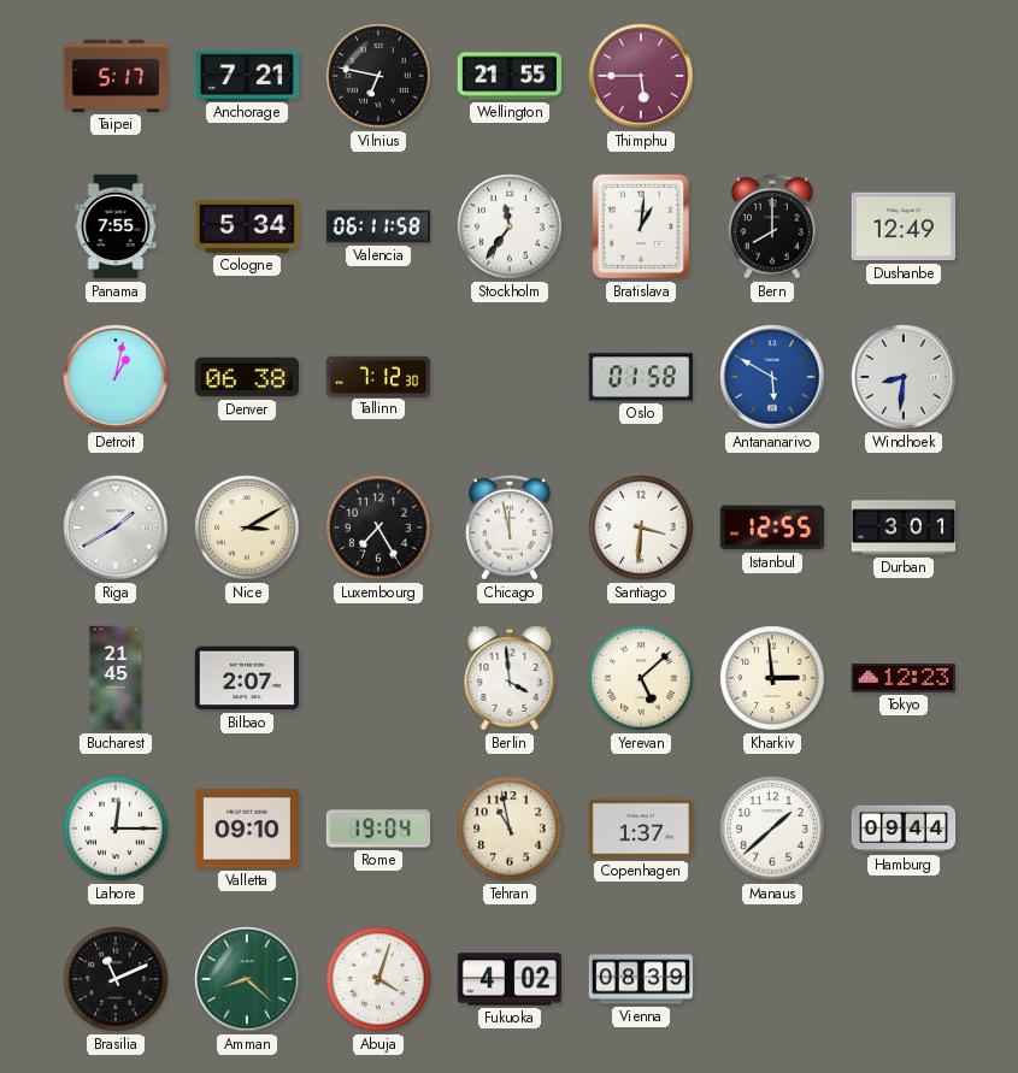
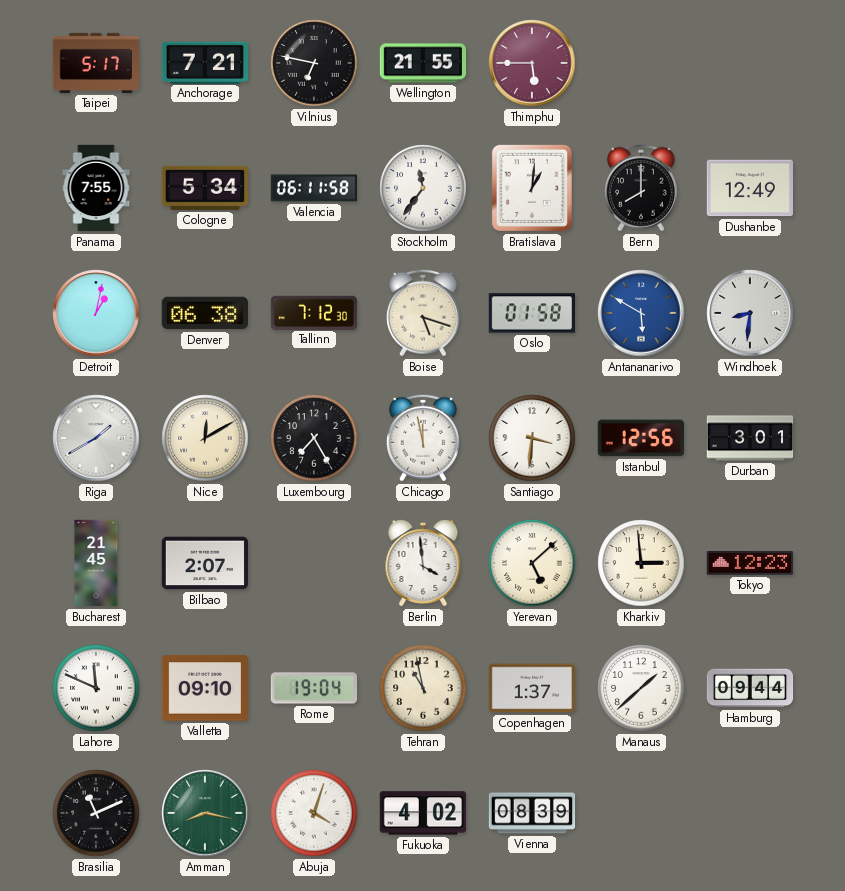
Boise: none -> 5:18 (423, 313)
Nice: 3:10 -> 12:10 (205, 438)
Istanbul: 12:55 -> 12:56 (640, 438)
Lahore: 12:15 -> 11:49 (96, 688)
Amman: 8:22 -> 8:17 (205, 813)
